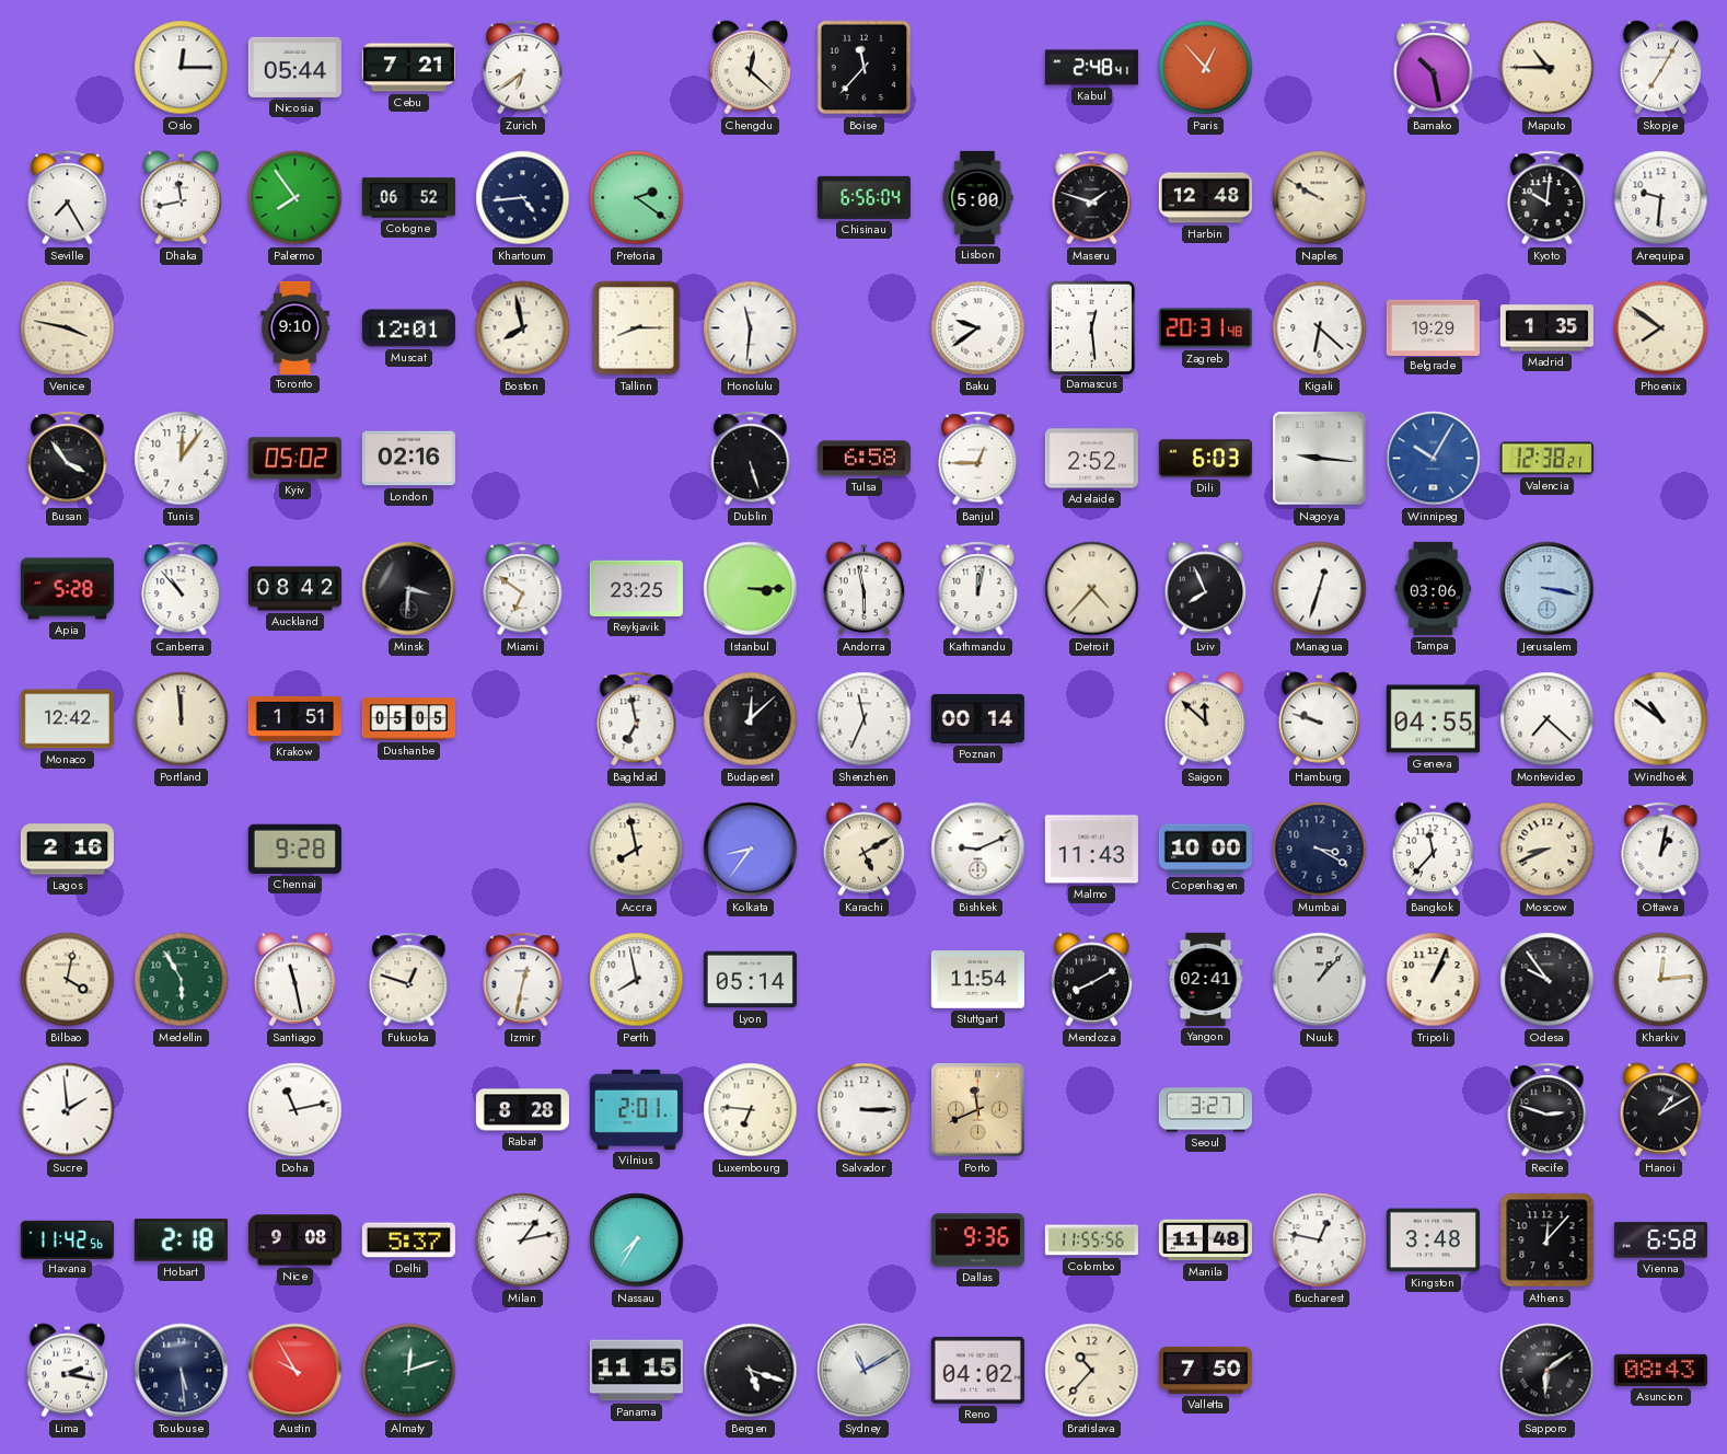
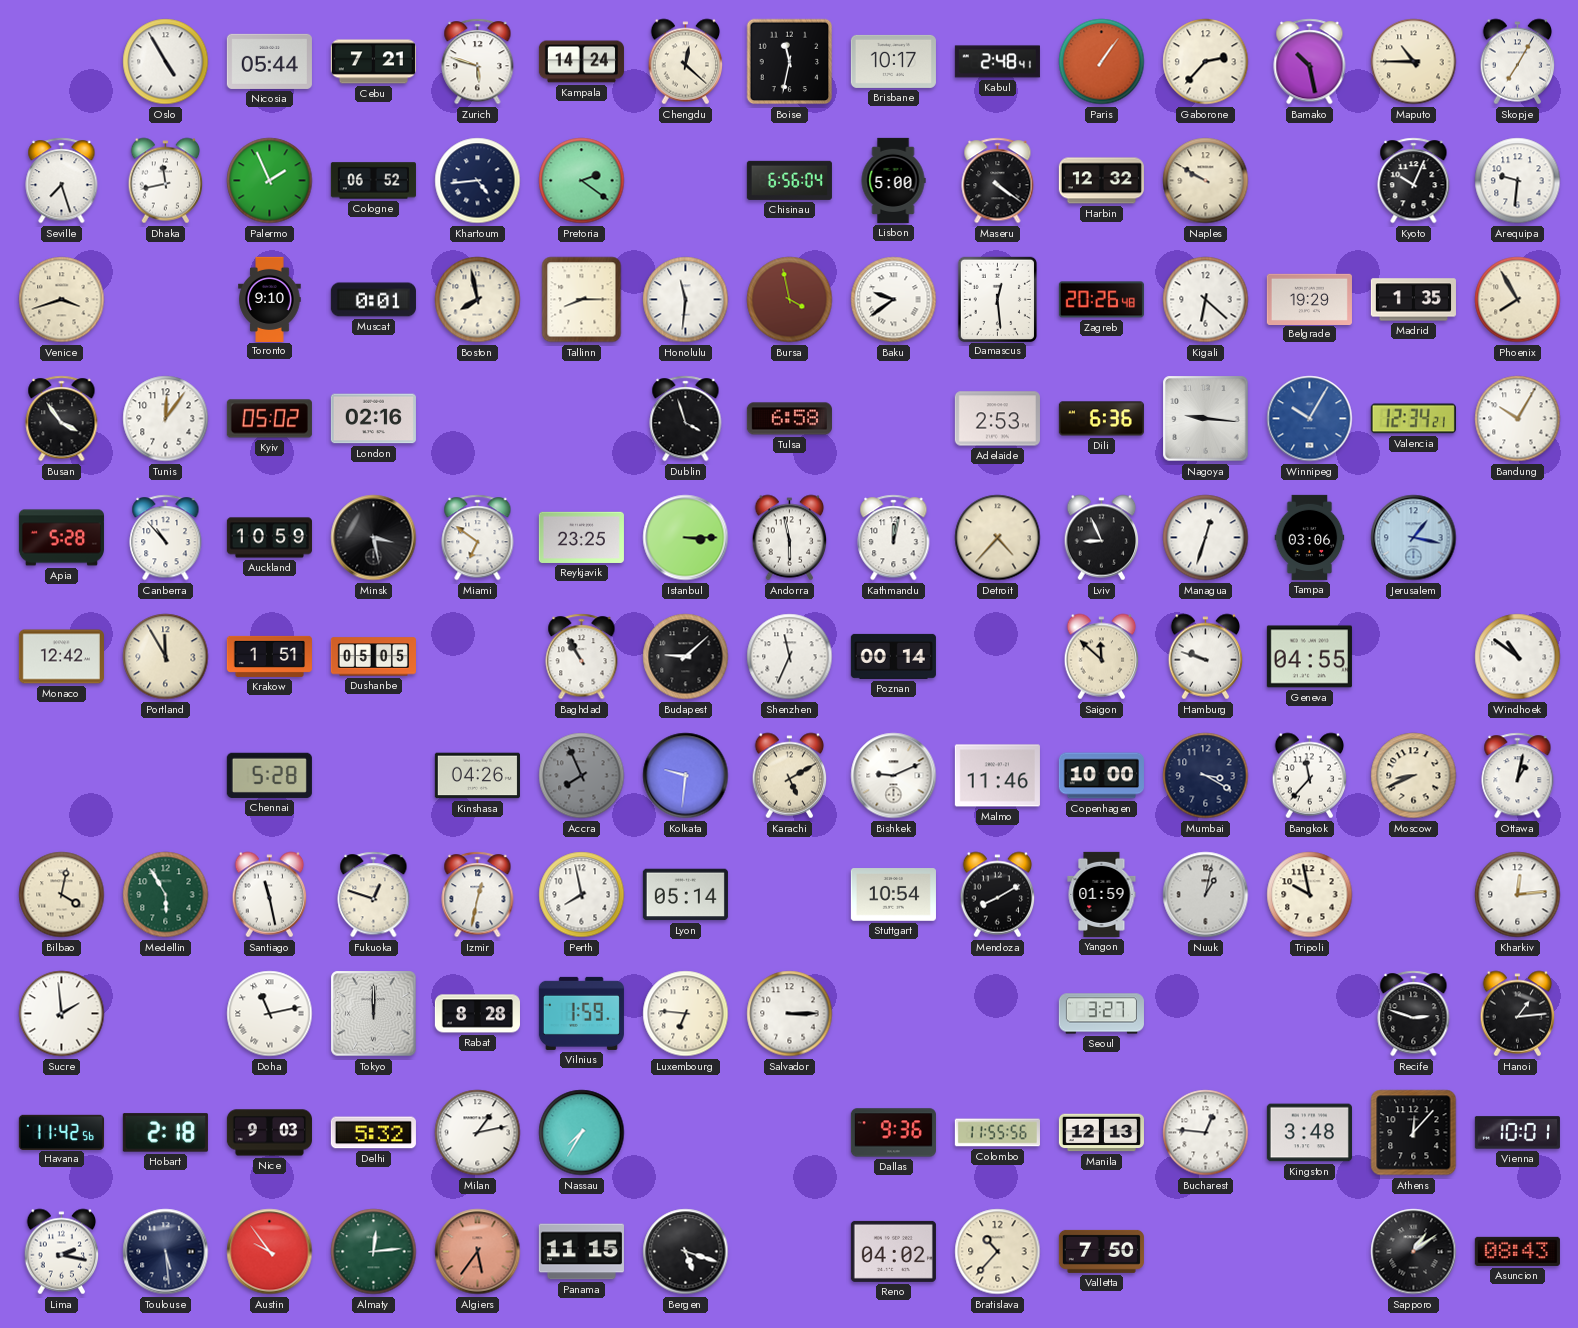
Oslo: 12:15 -> 4:55 (166, 62)
Zurich: 6:39 -> 5:48 (478, 62)
Kampala: none -> 14:24 (581, 62)
Boise: 11:37 -> 11:32 (790, 62)
Brisbane: none -> 10:17 (893, 61)
Paris: 12:53 -> 1:06 (1102, 62)
Gaborone: none -> 2:37 (1206, 62)
Seville: 7:25 -> 7:27 (62, 181)
Palermo: 7:54 -> 1:56 (270, 181)
Maseru: 1:48 -> 4:21 (998, 181)
Harbin: 12:48 -> 12:32 (1101, 181)
Kyoto: 10:01 -> 10:04 (1414, 181)
Venice: 3:47 -> 3:42 (62, 300)
Muscat: 12:01 -> 0:01 (373, 300)
Bursa: none -> 3:58 (790, 300)
Zagreb: 20:31 -> 20:26 (1101, 300)
Phoenix: 7:51 -> 7:55 (1518, 300)
Dublin: 5:27 -> 3:57 (686, 419)
Banjul: 12:45 -> none (978, 459)
Adelaide: 2:52 -> 2:53 (997, 419)
Dili: 6:03 -> 6:36 (1101, 419)
Valencia: 12:38 -> 12:34 (1413, 419)
Bandung: none -> 10:05 (1518, 419)
Auckland: 08:42 -> 10:59 (269, 538)
Minsk: 3:31 -> 3:28 (374, 538)
Lviv: 7:56 -> 8:56 (1102, 538)
Jerusalem: 3:17 -> 1:17 (1414, 538)
Portland: 11:59 -> 11:55 (166, 657)
Baghdad: 6:58 -> 10:55 (582, 657)
Budapest: 12:08 -> 9:08 (686, 657)
Montevideo: 7:22 -> none (1548, 719)
Lagos: 2:16 -> none (67, 850)
Chennai: 9:28 -> 5:28 (269, 775)
Kinshasa: none -> 04:26 (477, 776)
Accra: 7:58 -> 7:56 (582, 776)
Accra dial: cream -> grey (582, 776)
Kolkata: 8:36 -> 9:31 (686, 776)
Malmo: 11:43 -> 11:46 (997, 776)
Stuttgart: 11:54 -> 10:54 (893, 895)
Yangon: 02:41 -> 01:59 (1102, 894)
Nuuk: 1:07 -> 1:02 (1206, 895)
Tripoli: 1:04 -> 9:58 (1310, 895)
Odesa: 9:54 -> none (1548, 980)
Tokyo: none -> 12:00 (374, 1014)
Vilnius: 2:01 -> 1:59 (581, 1013)
Porto: 11:41 -> none (978, 1110)
Hanoi: 1:10 -> 1:14 (1518, 1014)
Nice: 9:08 -> 9:03 (269, 1133)
Delhi: 5:37 -> 5:32 (373, 1133)
Manila: 11:48 -> 12:13 (1101, 1133)
Bucharest: 12:47 -> 12:46 (1206, 1133)
Vienna: 6:58 -> 10:01 (1517, 1133)
Austin: 9:55 -> 9:54 (270, 1252)
Almaty: 12:12 -> 12:14 (374, 1252)
Algiers: none -> 5:36 (478, 1252)
Sydney: 11:10 -> none (865, 1371)
Sapporo: 6:09 -> 1:09 (1414, 1252)
